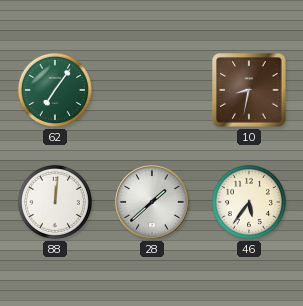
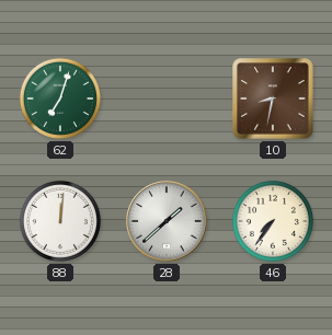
62: 7:06 -> 7:03 (60, 99)
46: 5:36 -> 7:36 (273, 221)
